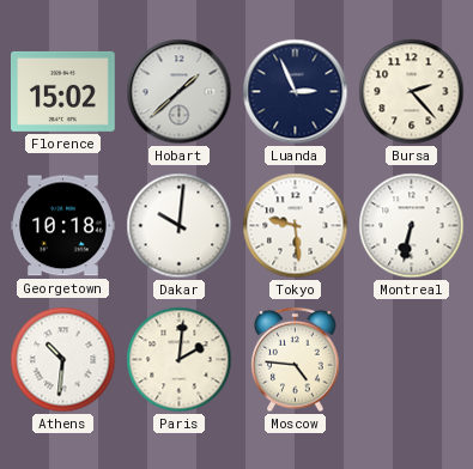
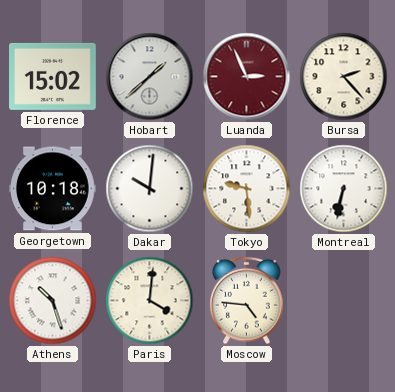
Luanda dial: navy -> burgundy (247, 77)
Athens: 10:31 -> 10:27 (53, 301)
Paris: 2:01 -> 4:01 (150, 301)
